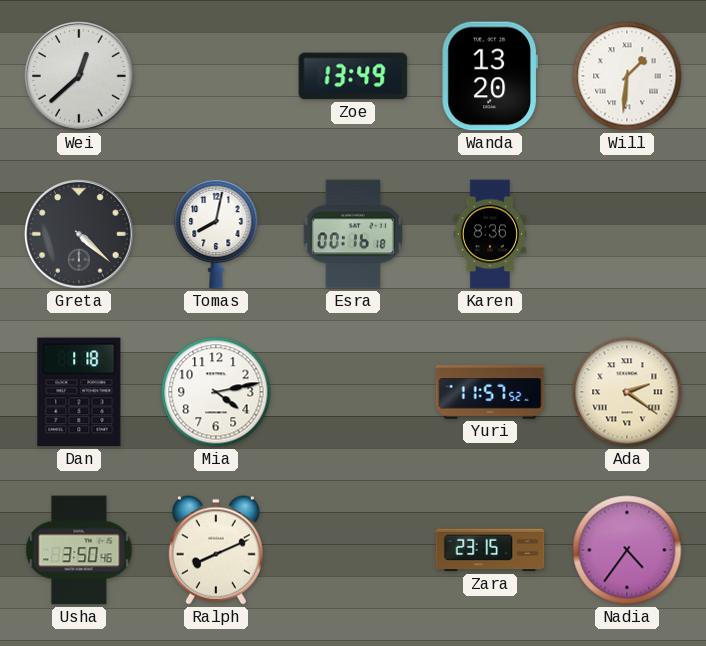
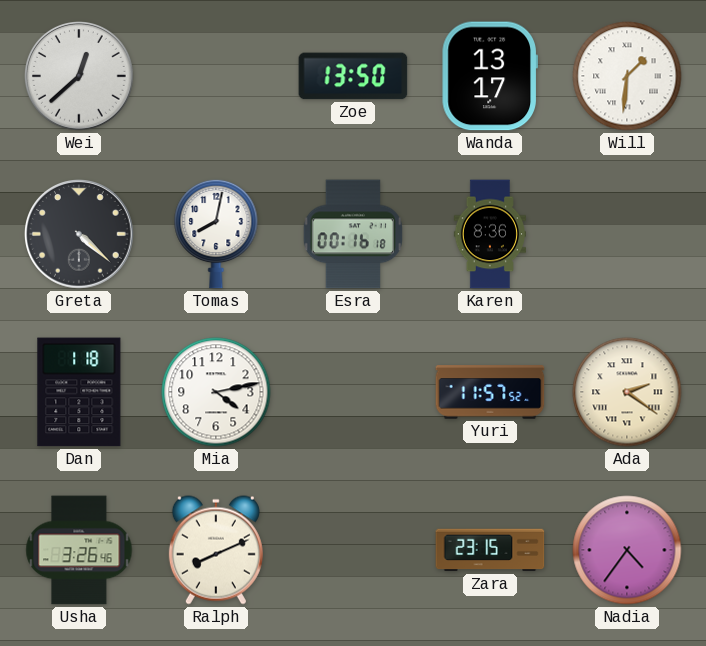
Zoe: 13:49 -> 13:50 (353, 76)
Wanda: 13:20 -> 13:17 (490, 76)
Usha: 3:50 -> 3:26 (79, 550)
